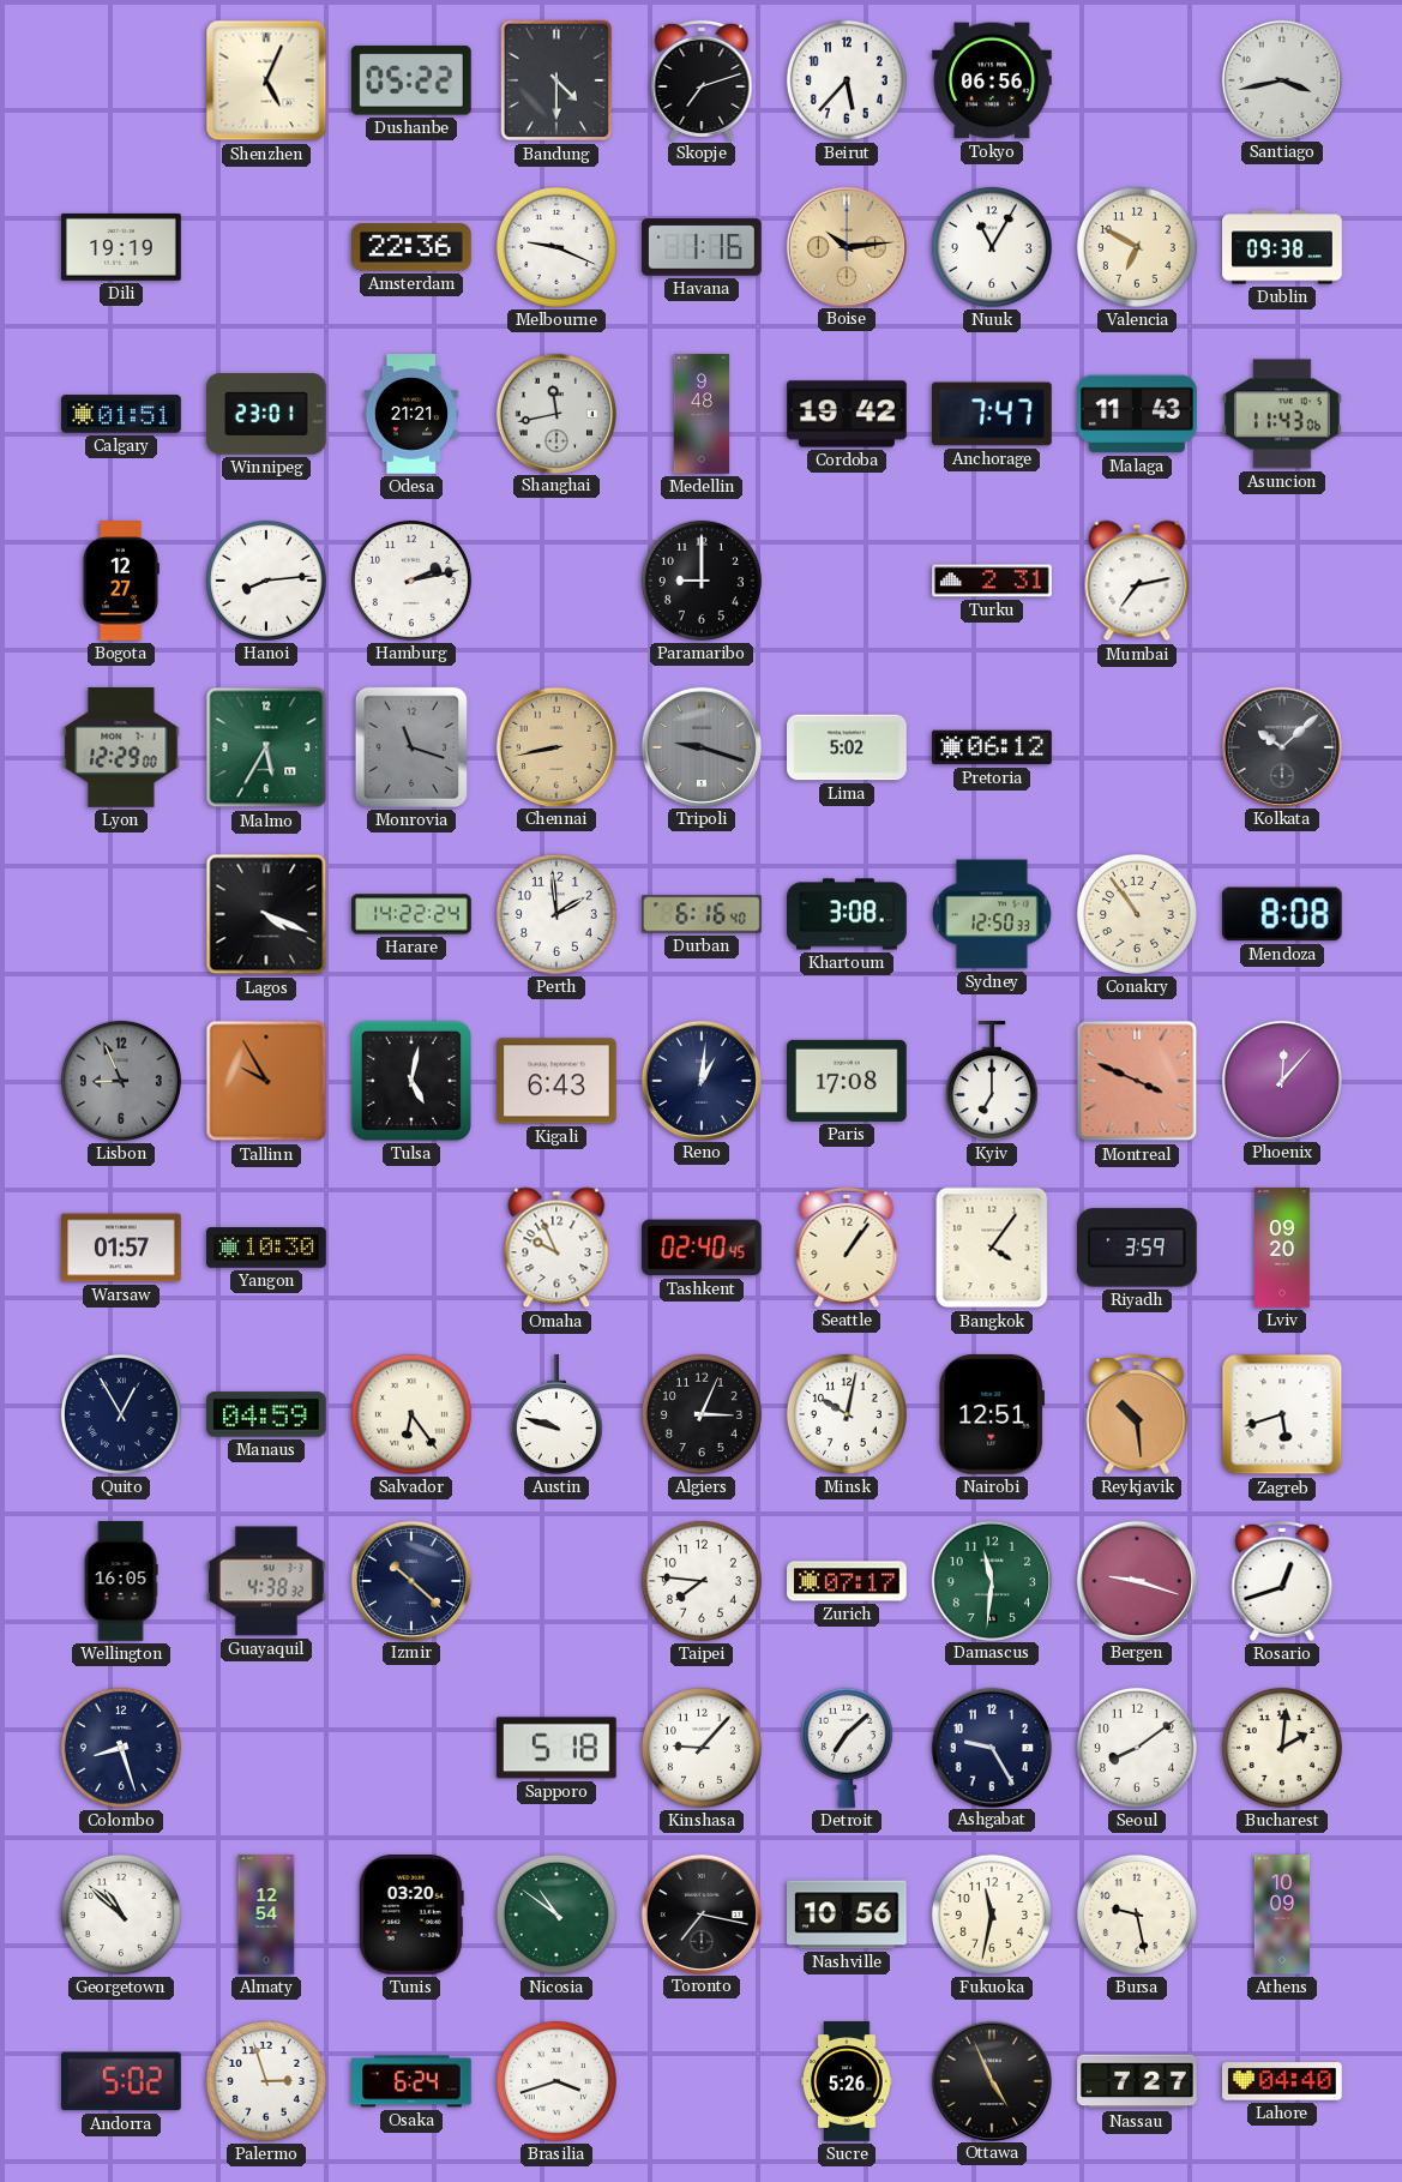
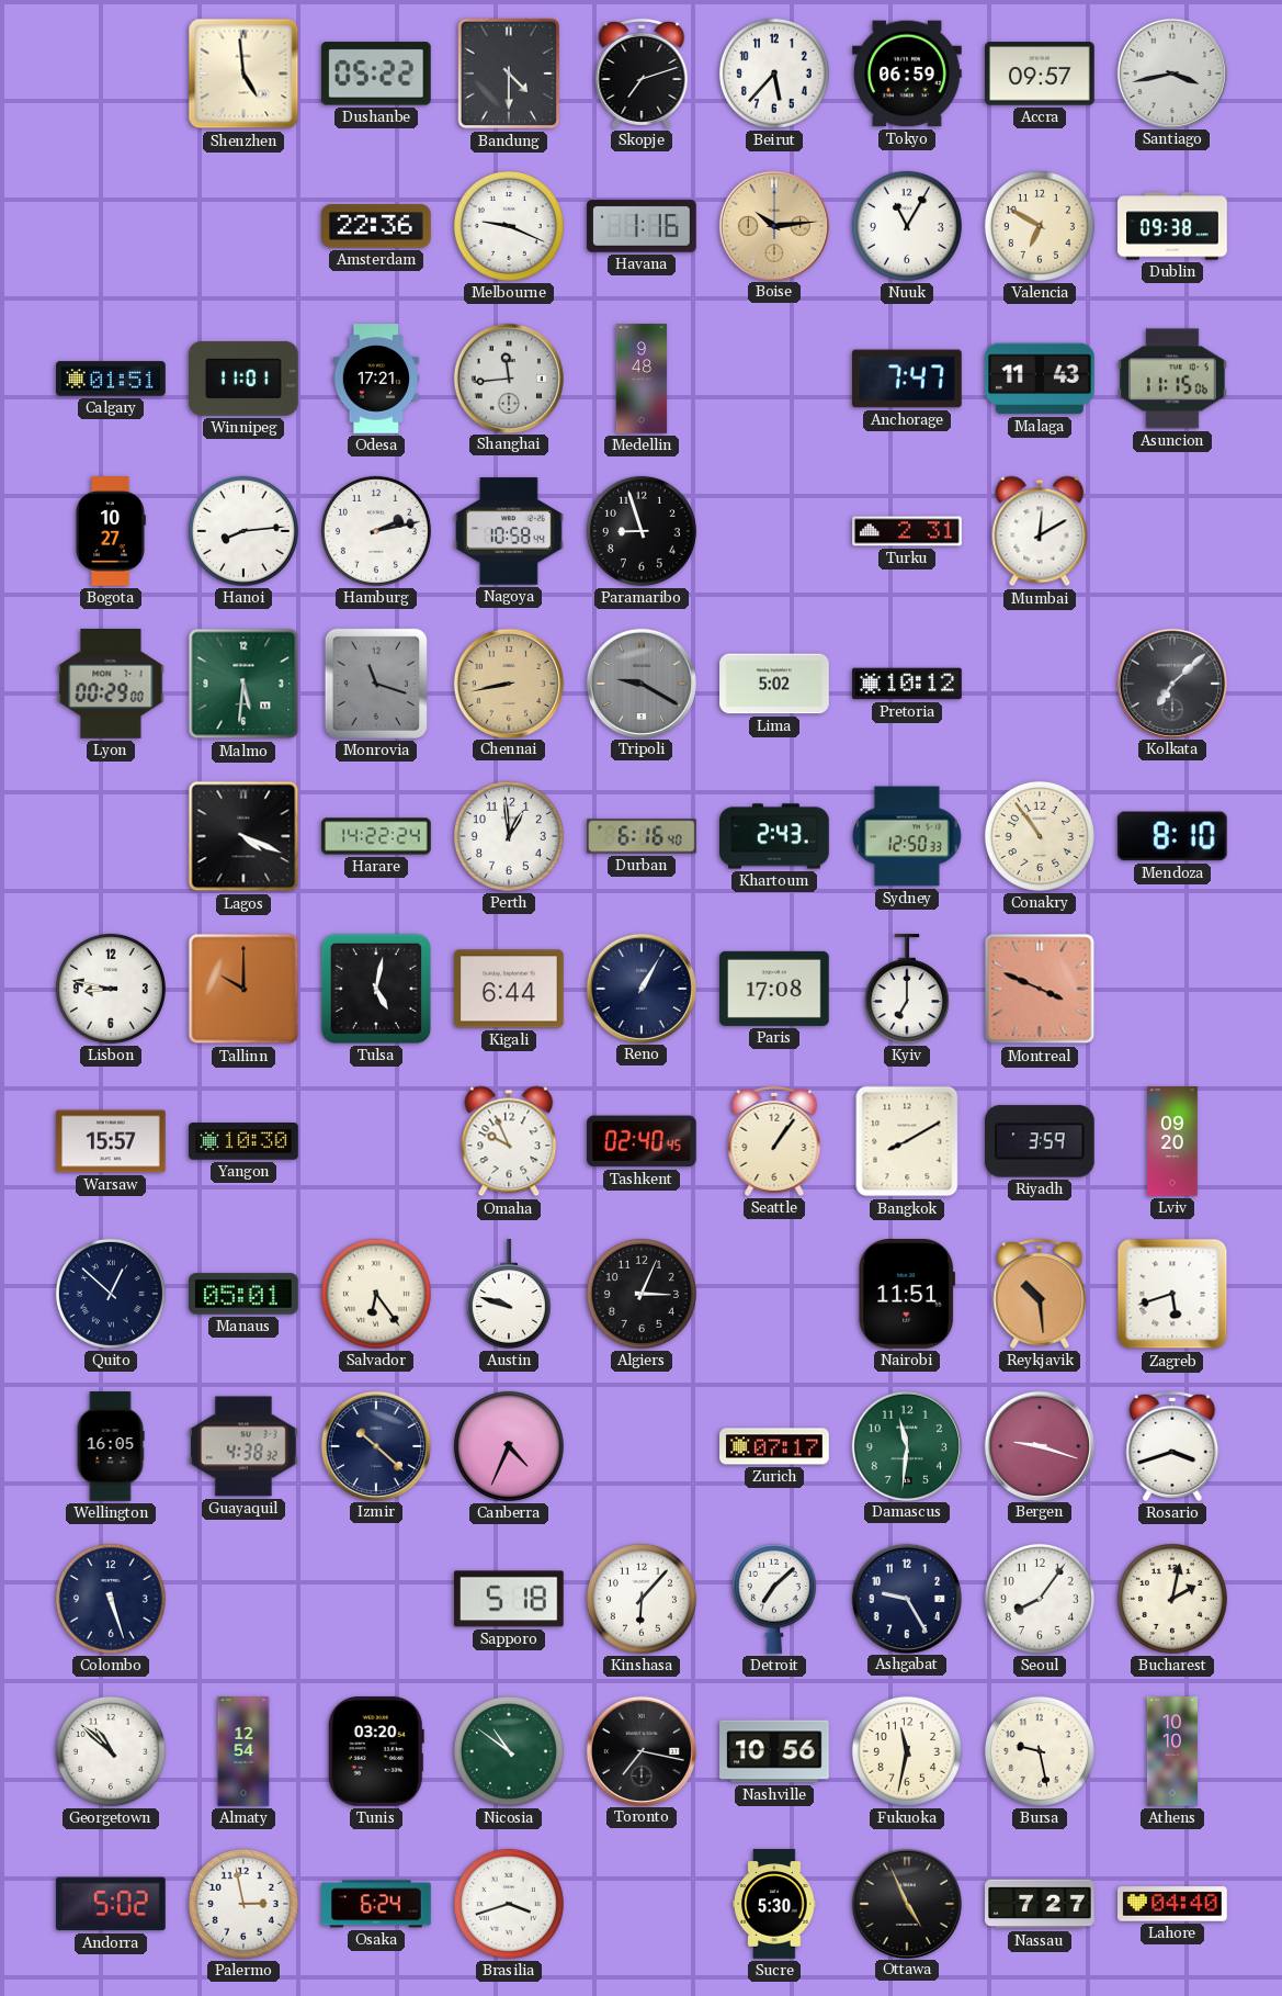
Shenzhen: 5:04 -> 4:59 (243, 74)
Tokyo: 06:56 -> 06:59 (907, 74)
Accra: none -> 09:57 (1040, 74)
Dili: 19:19 -> none (121, 247)
Winnipeg: 23:01 -> 11:01 (245, 380)
Odesa: 21:21 -> 17:21 (376, 379)
Shanghai: 11:43 -> 11:44 (508, 377)
Cordoba: 19:42 -> none (847, 414)
Asuncion: 11:43 -> 11:15 (1173, 379)
Bogota: 12:27 -> 10:27 (111, 531)
Nagoya: none -> 10:58 (509, 531)
Paramaribo: 9:00 -> 8:57 (642, 531)
Mumbai: 7:13 -> 12:10 (1040, 531)
Lyon: 12:29 -> 00:29 (111, 685)
Malmo: 5:35 -> 5:31 (243, 684)
Tripoli: 9:18 -> 9:20 (640, 683)
Pretoria: 06:12 -> 10:12 (907, 684)
Kolkata: 10:08 -> 7:08 (1171, 683)
Perth: 1:59 -> 12:59 (509, 836)
Khartoum: 3:08 -> 2:43 (774, 836)
Mendoza: 8:08 -> 8:10 (1172, 836)
Lisbon: 8:56 -> 8:47 (111, 989)
Lisbon dial: grey -> white (111, 989)
Tallinn: 9:55 -> 10:00 (243, 989)
Kigali: 6:43 -> 6:44 (510, 989)
Reno: 1:01 -> 1:05 (640, 988)
Phoenix: 12:07 -> none (1281, 1080)
Warsaw: 01:57 -> 15:57 (111, 1141)
Bangkok: 4:06 -> 8:10 (907, 1141)
Quito: 12:55 -> 12:52 (111, 1294)
Manaus: 04:59 -> 05:01 (243, 1294)
Minsk: 10:02 -> none (847, 1414)
Nairobi: 12:51 -> 11:51 (906, 1295)
Canberra: none -> 4:34 (509, 1446)
Taipei: 7:46 -> none (702, 1581)
Rosario: 12:42 -> 3:42 (1172, 1446)
Colombo: 8:27 -> 5:27 (111, 1599)
Kinshasa: 9:07 -> 6:07 (642, 1599)
Seoul: 8:09 -> 8:06 (1040, 1599)
Bucharest: 2:01 -> 2:02 (1172, 1599)
Athens: 10:09 -> 10:10 (1172, 1751)
Palermo: 2:57 -> 2:58 (243, 1904)
Sucre: 5:26 -> 5:30 (774, 1904)
